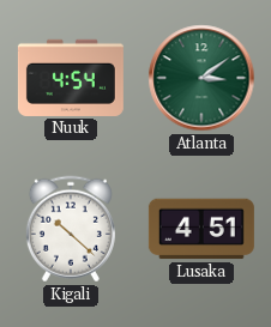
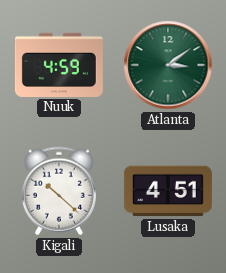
Nuuk: 4:54 -> 4:59 (59, 65)
